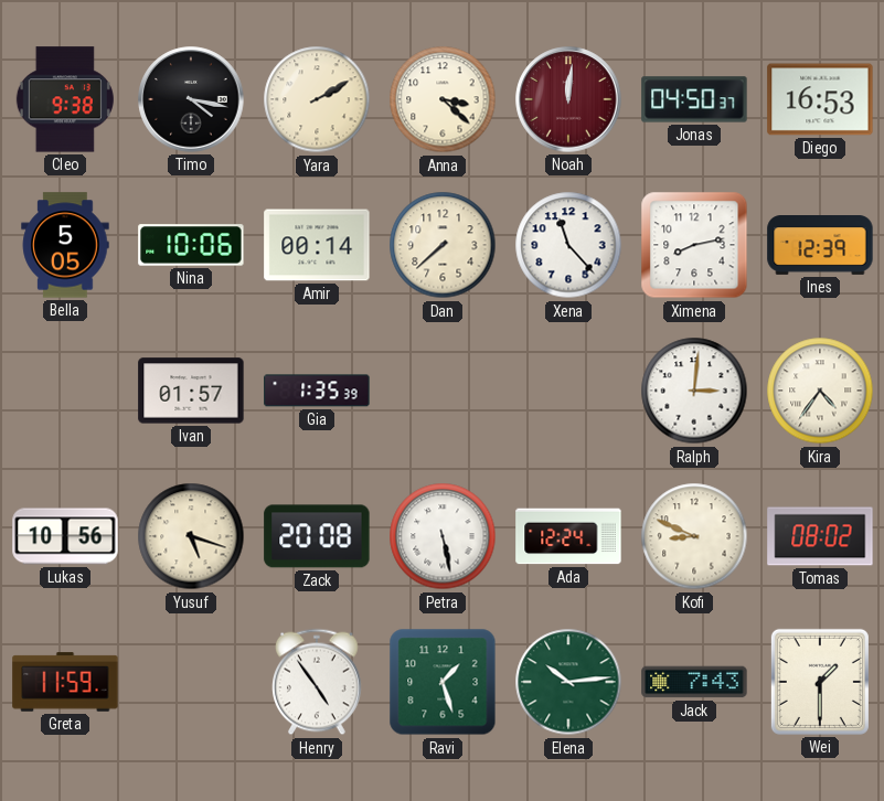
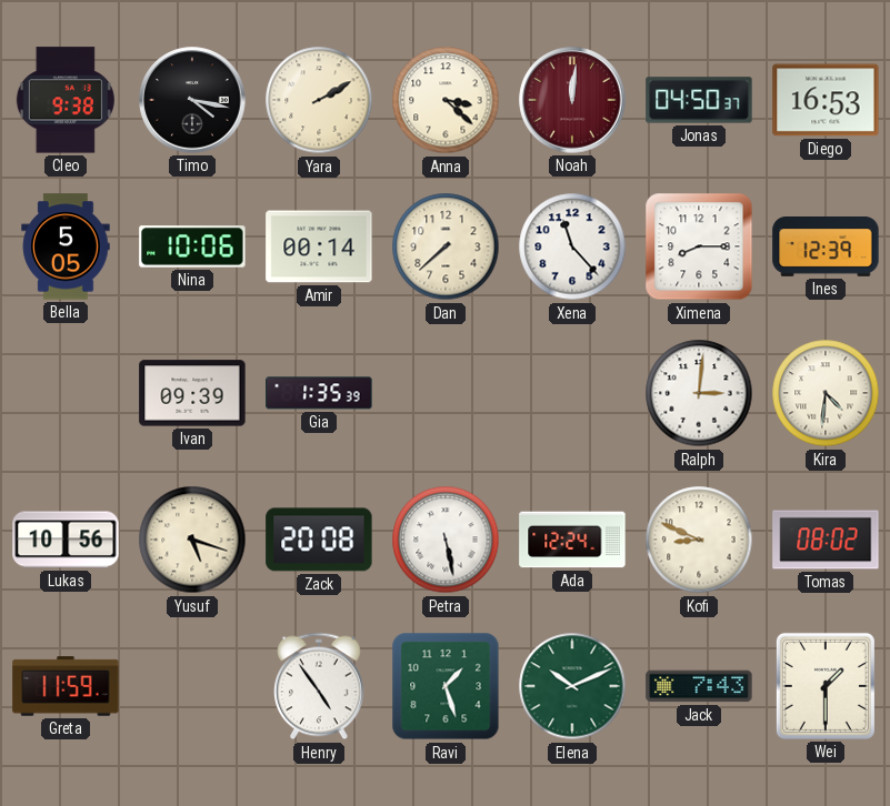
Ximena: 8:13 -> 8:15 (699, 246)
Ivan: 01:57 -> 09:39 (192, 393)
Kira: 4:36 -> 4:31 (826, 393)
Elena: 10:14 -> 10:11 (572, 686)
